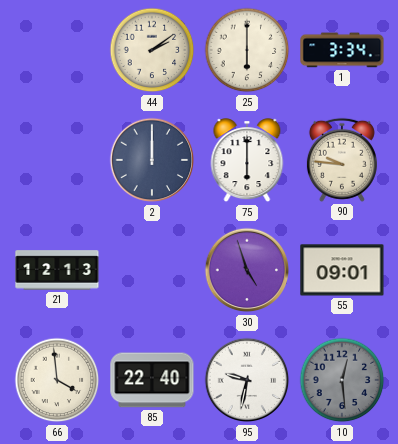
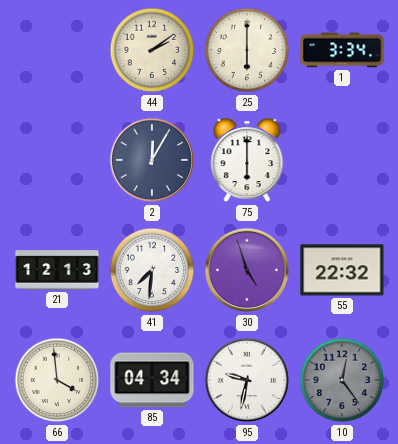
2: 12:00 -> 12:05 (152, 160)
90: 9:46 -> none (342, 160)
41: none -> 7:31 (152, 270)
55: 09:01 -> 22:32 (342, 270)
85: 22:40 -> 04:34 (152, 380)
10: 12:29 -> 12:24 (342, 380)
